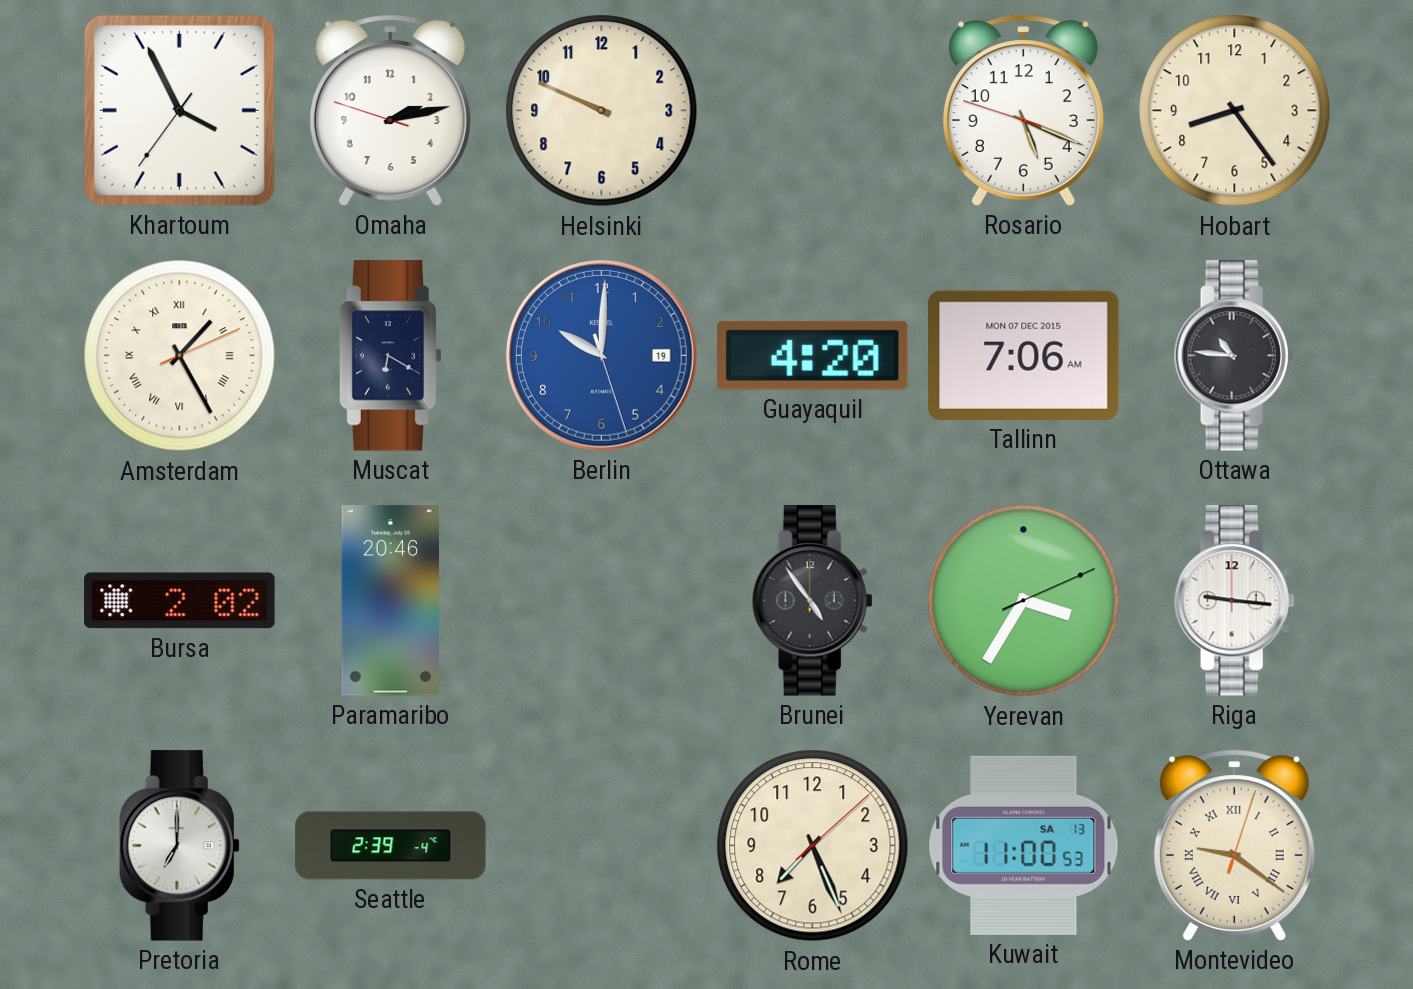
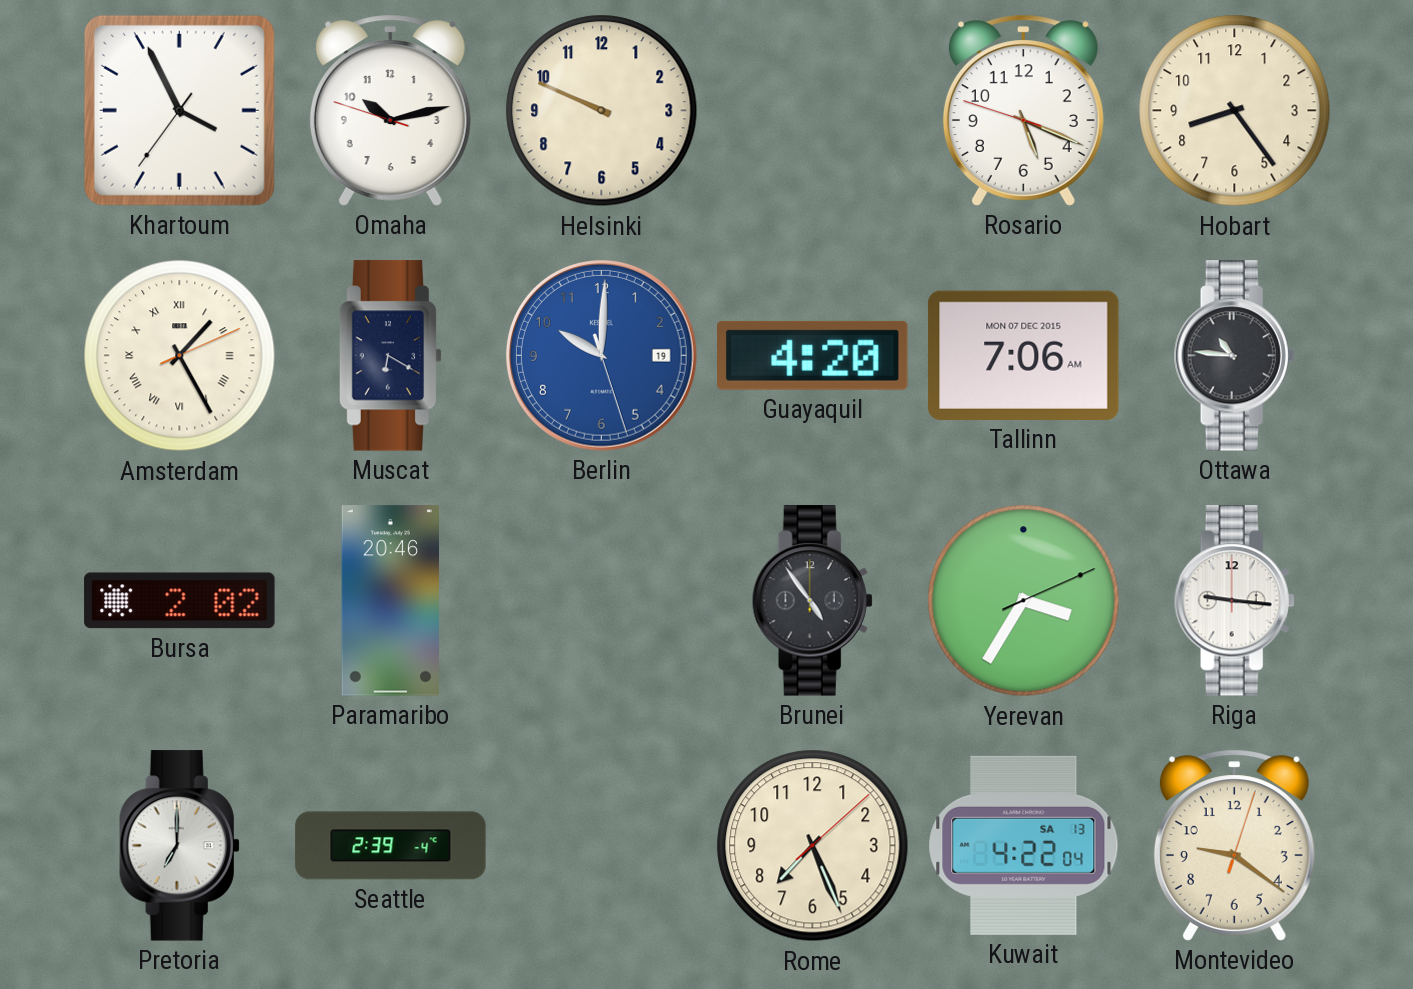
Omaha: 2:12 -> 10:12 (390, 110)
Kuwait: 11:00 -> 4:22 (1024, 845)
Montevideo numerals: Roman -> Arabic (1234, 845)
